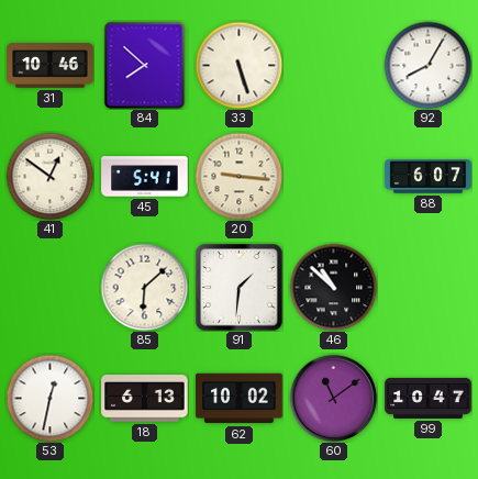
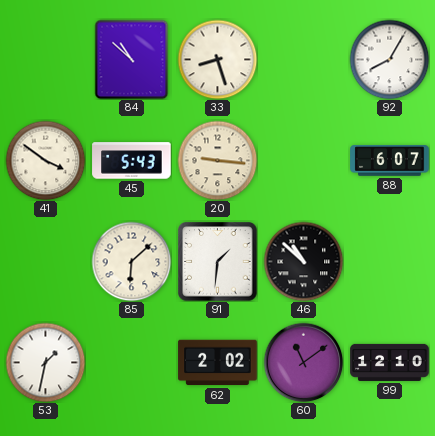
31: 10:46 -> none (51, 66)
84: 7:52 -> 10:52 (132, 59)
33: 5:27 -> 8:27 (217, 59)
41: 12:51 -> 3:51 (45, 160)
45: 5:41 -> 5:43 (132, 161)
53: 12:32 -> 1:32 (45, 362)
18: 6:13 -> none (145, 399)
62: 10:02 -> 2:02 (218, 363)
99: 10:47 -> 12:10 (390, 362)
